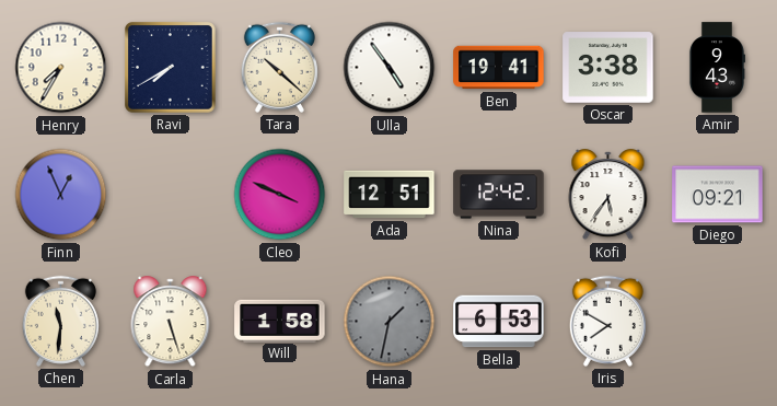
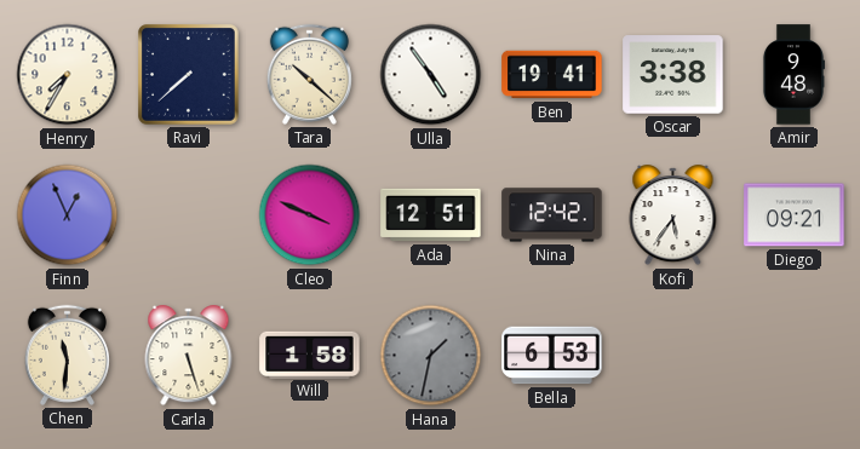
Ravi: 7:40 -> 7:38 (189, 75)
Amir: 9:43 -> 9:48 (792, 75)
Iris: 7:50 -> none (607, 321)
